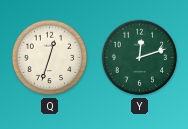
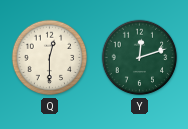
Q: 12:33 -> 12:30 (50, 58)
